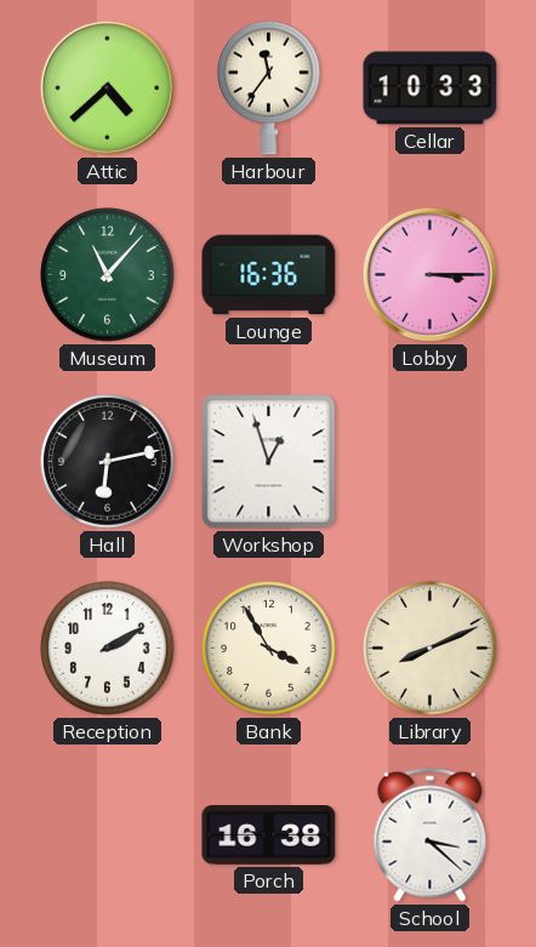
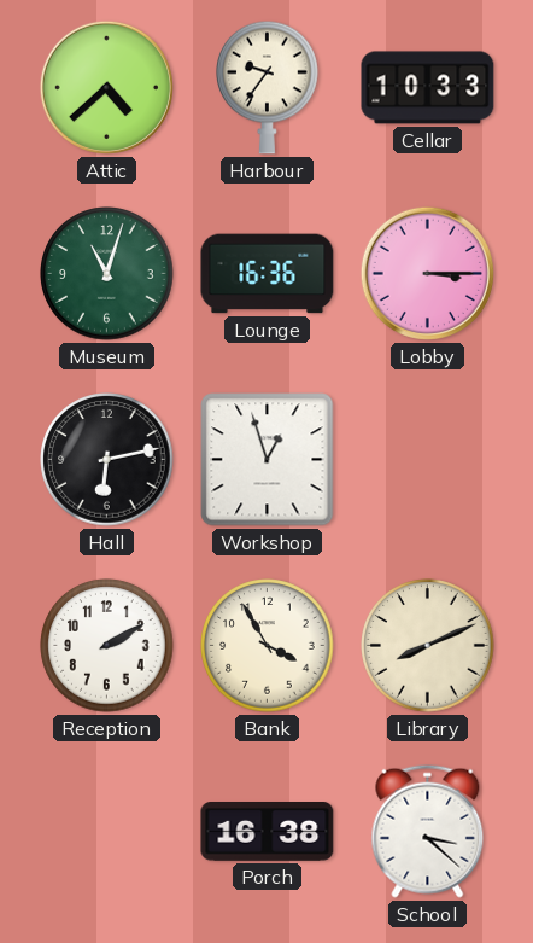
Harbour: 11:36 -> 9:36 (268, 87)
Museum: 11:07 -> 11:03 (107, 274)
